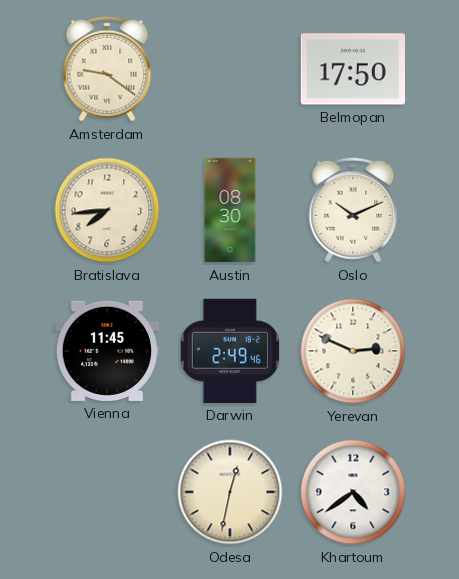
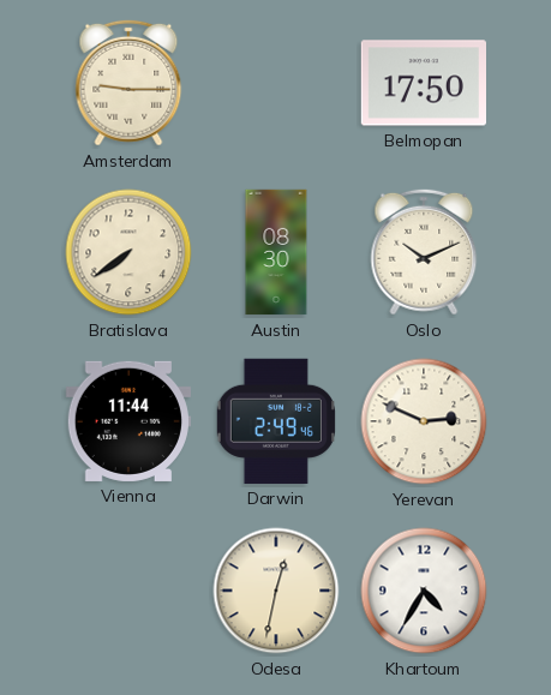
Amsterdam: 9:21 -> 9:15 (128, 83)
Bratislava: 7:44 -> 7:39 (128, 252)
Vienna: 11:45 -> 11:44 (128, 421)
Khartoum: 4:39 -> 4:35 (424, 591)
